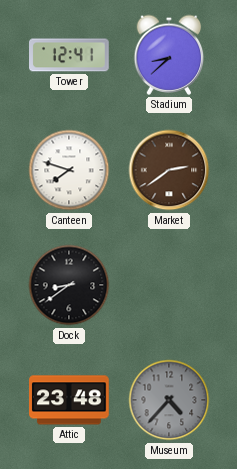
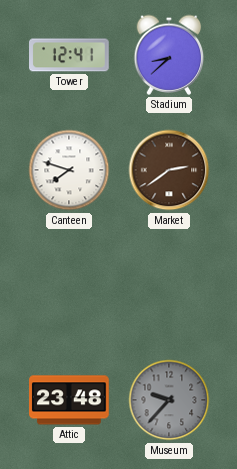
Dock: 8:39 -> none (69, 285)
Museum: 4:37 -> 9:37 (169, 400)
